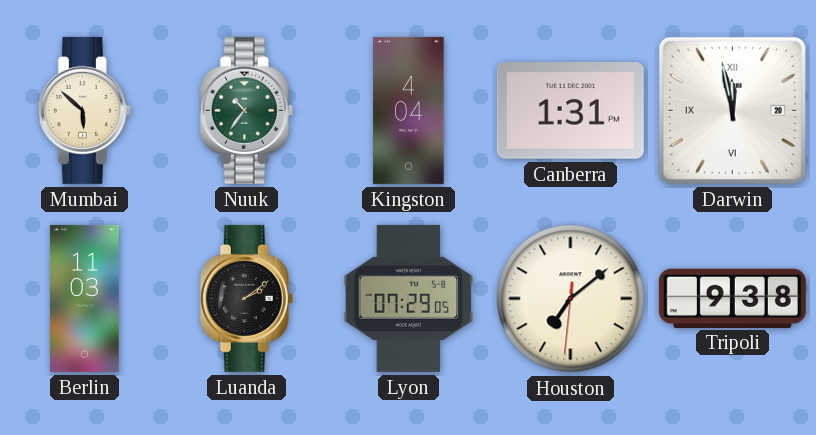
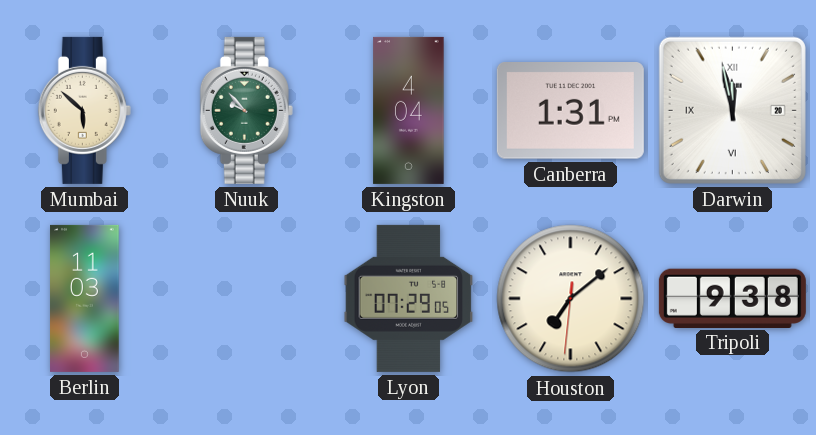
Nuuk: 10:36 -> 9:53 (246, 110)
Luanda: 2:09 -> none (246, 298)
